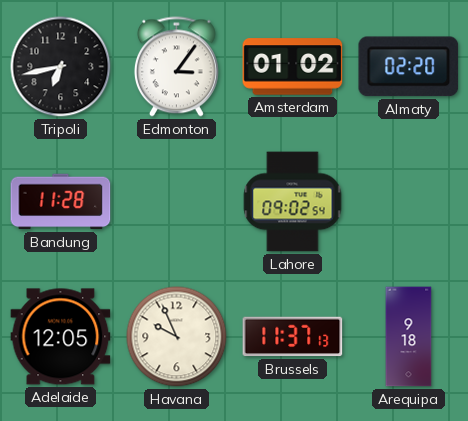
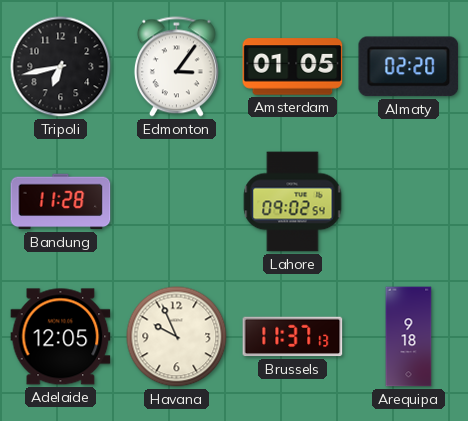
Amsterdam: 01:02 -> 01:05 (293, 67)
